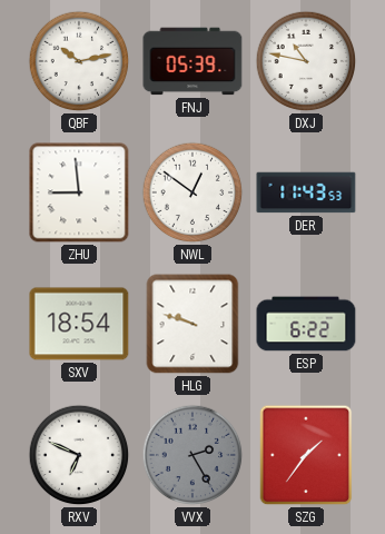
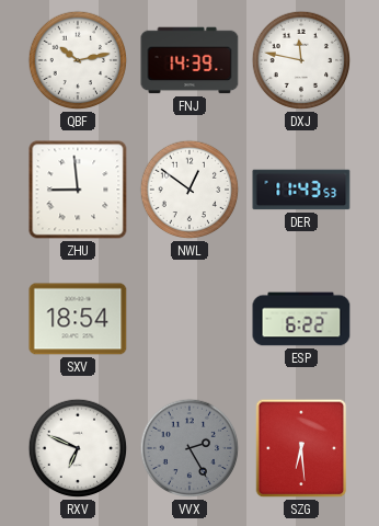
FNJ: 05:39 -> 14:39 (190, 60)
DXJ: 10:47 -> 11:47 (301, 60)
HLG: 9:48 -> none (192, 324)
SZG: 1:36 -> 6:29 (301, 448)
